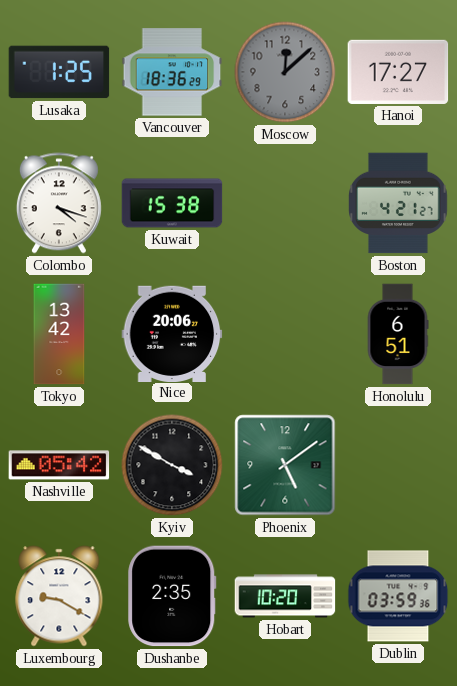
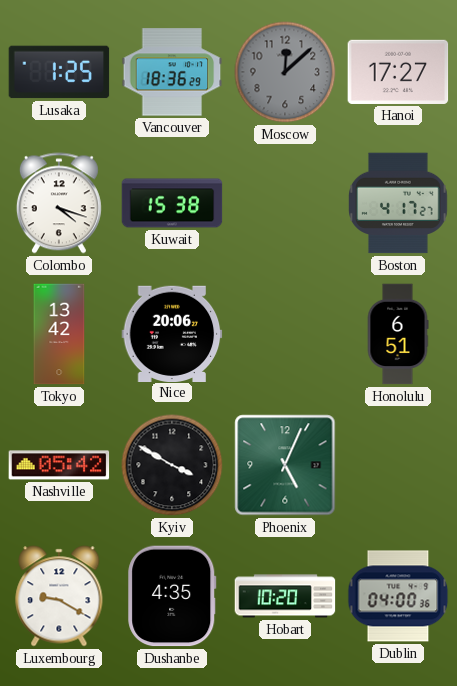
Boston: 4:21 -> 4:17 (399, 203)
Phoenix: 5:09 -> 5:04 (285, 465)
Dushanbe: 2:35 -> 4:35 (172, 596)
Dublin: 03:59 -> 04:00 (398, 596)
